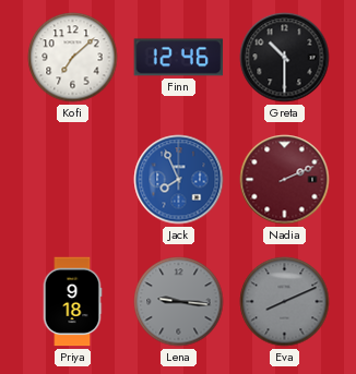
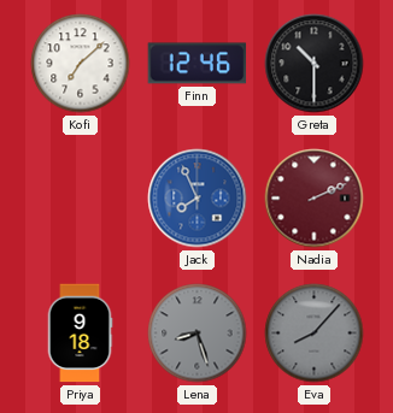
Lena: 9:16 -> 8:27 (198, 334)
Eva: 8:11 -> 8:07 (315, 334)
